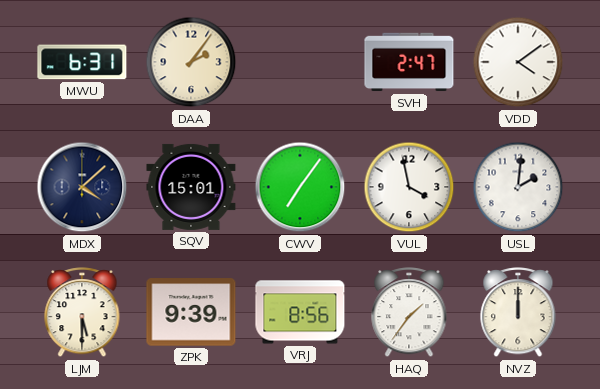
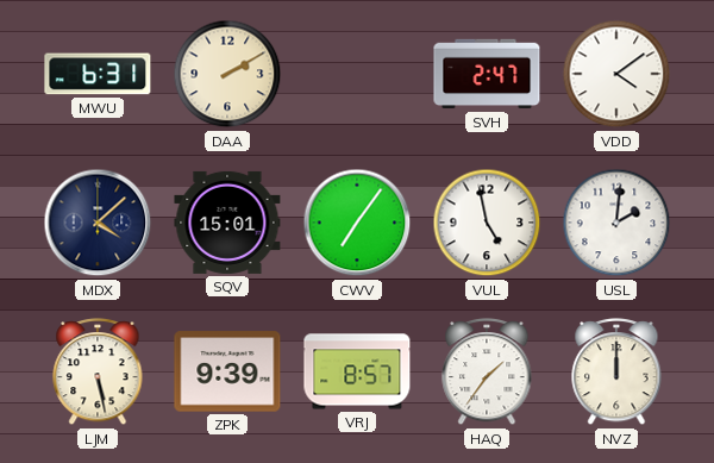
DAA: 2:06 -> 2:10 (227, 74)
VUL: 3:58 -> 4:58 (487, 223)
LJM: 5:30 -> 5:28 (98, 373)
VRJ: 8:56 -> 8:57 (357, 371)
